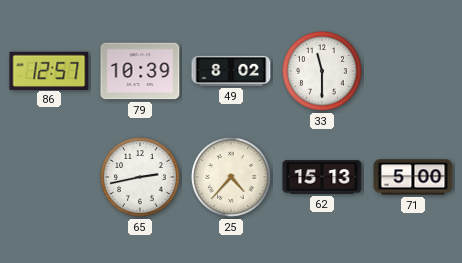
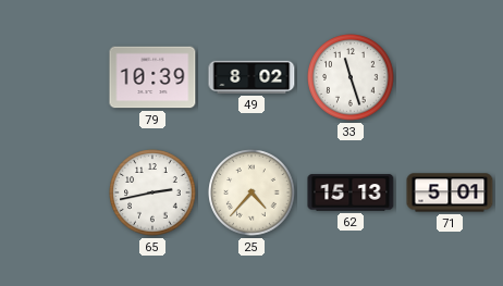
86: 12:57 -> none (49, 70)
33: 11:30 -> 11:27 (351, 77)
71: 5:00 -> 5:01 (450, 192)
